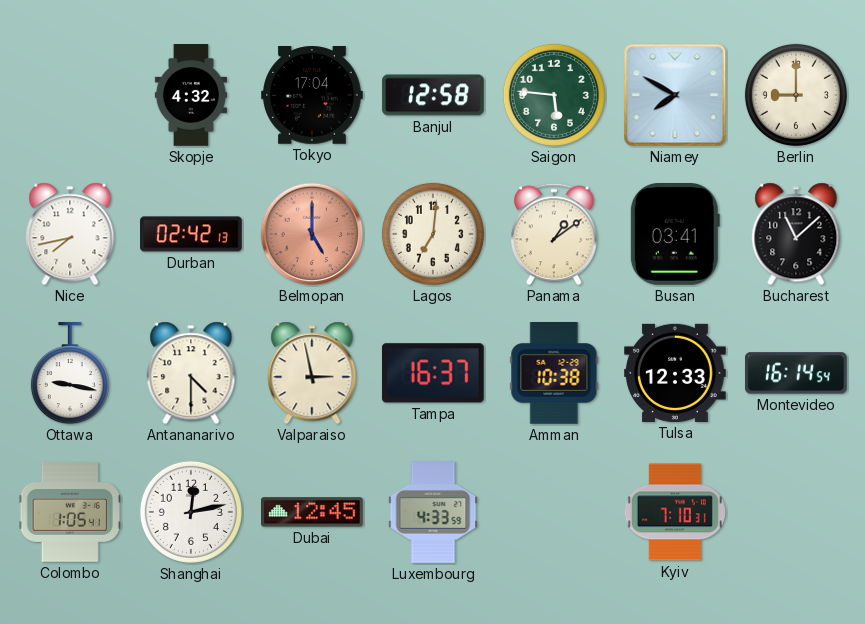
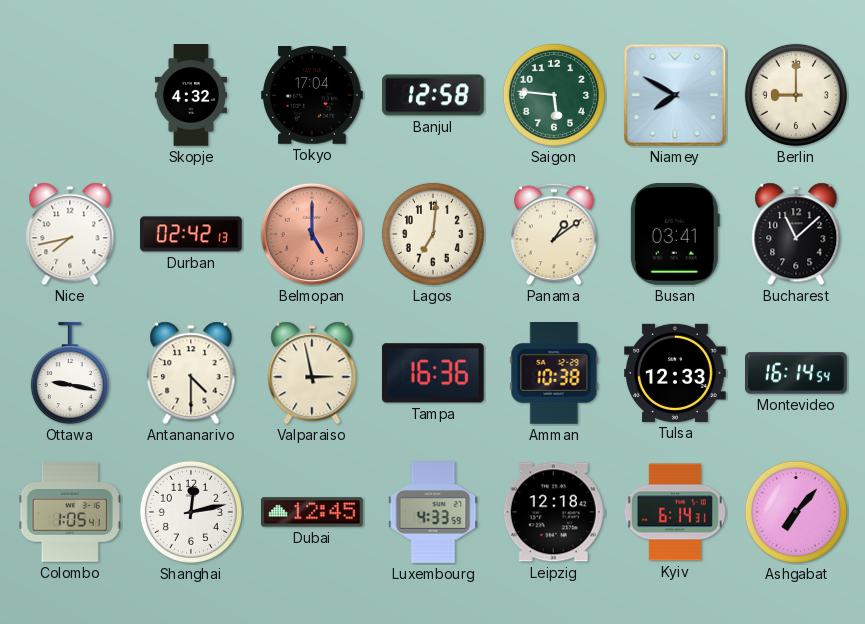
Tampa: 16:37 -> 16:36 (433, 373)
Leipzig: none -> 12:18 (554, 512)
Kyiv: 7:10 -> 6:14 (675, 512)
Ashgabat: none -> 7:07 (796, 512)
